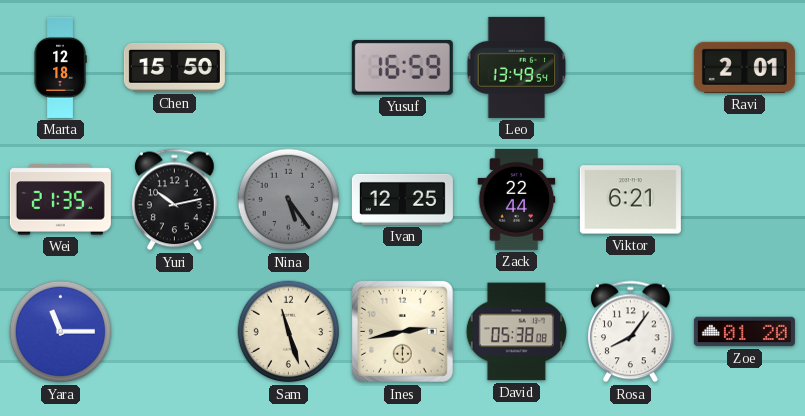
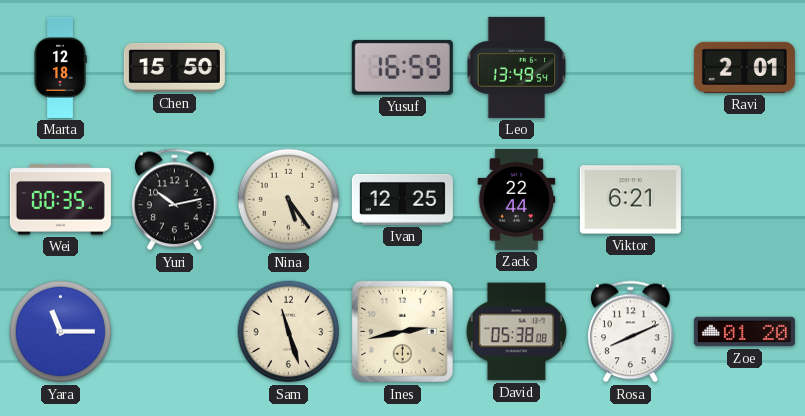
Wei: 21:35 -> 00:35 (60, 200)
Nina dial: grey -> cream (289, 200)
Rosa: 8:06 -> 8:11 (631, 332)
